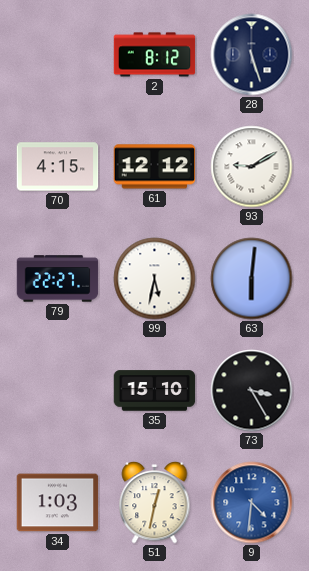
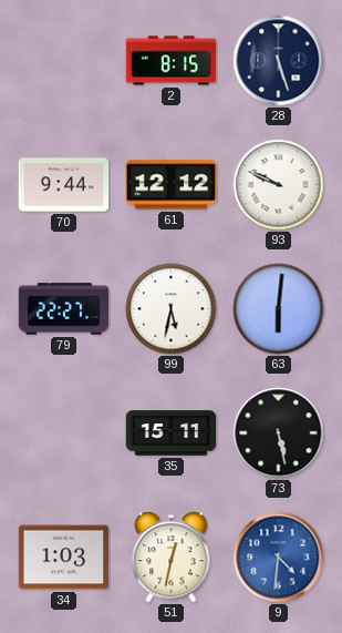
2: 8:12 -> 8:15 (172, 61)
70: 4:15 -> 9:44 (64, 185)
93: 9:10 -> 9:49 (279, 185)
35: 15:10 -> 15:11 (172, 433)
73: 3:25 -> 5:28 (279, 433)
